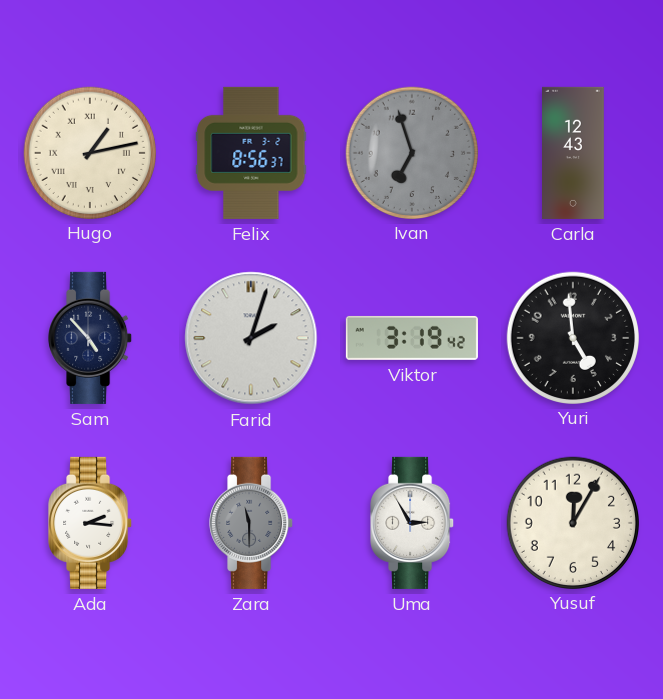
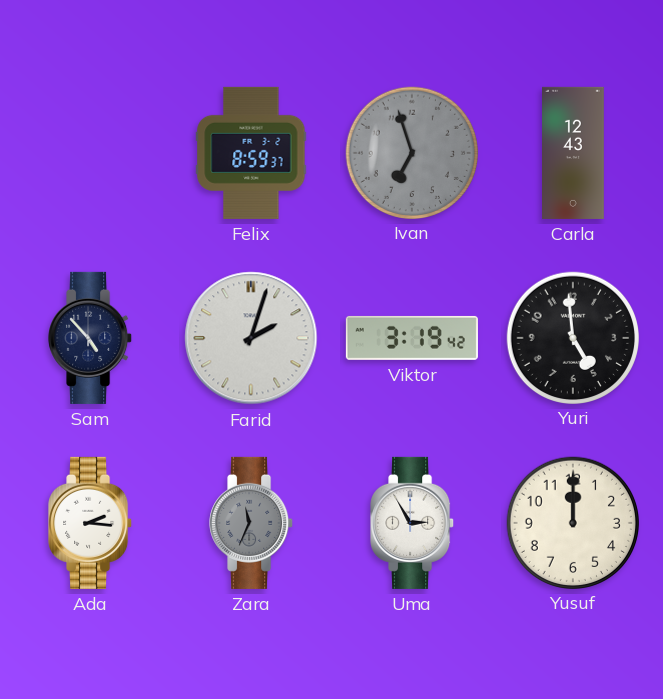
Hugo: 1:13 -> none (89, 152)
Felix: 8:56 -> 8:59 (251, 153)
Zara: 11:30 -> 11:34 (252, 523)
Yusuf: 12:05 -> 12:00 (572, 522)
